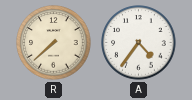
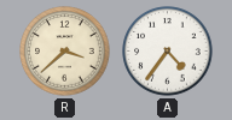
R: 7:38 -> 3:38 (65, 52)
